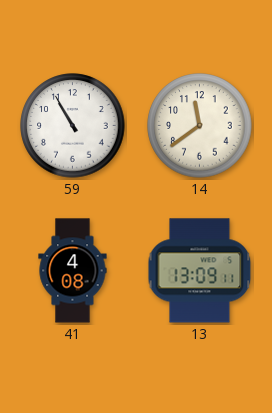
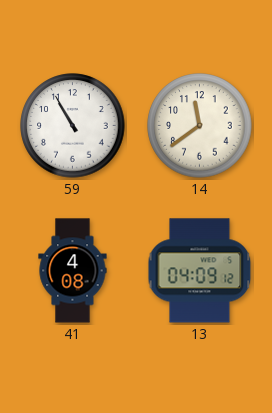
13: 13:09 -> 04:09 (200, 271)
